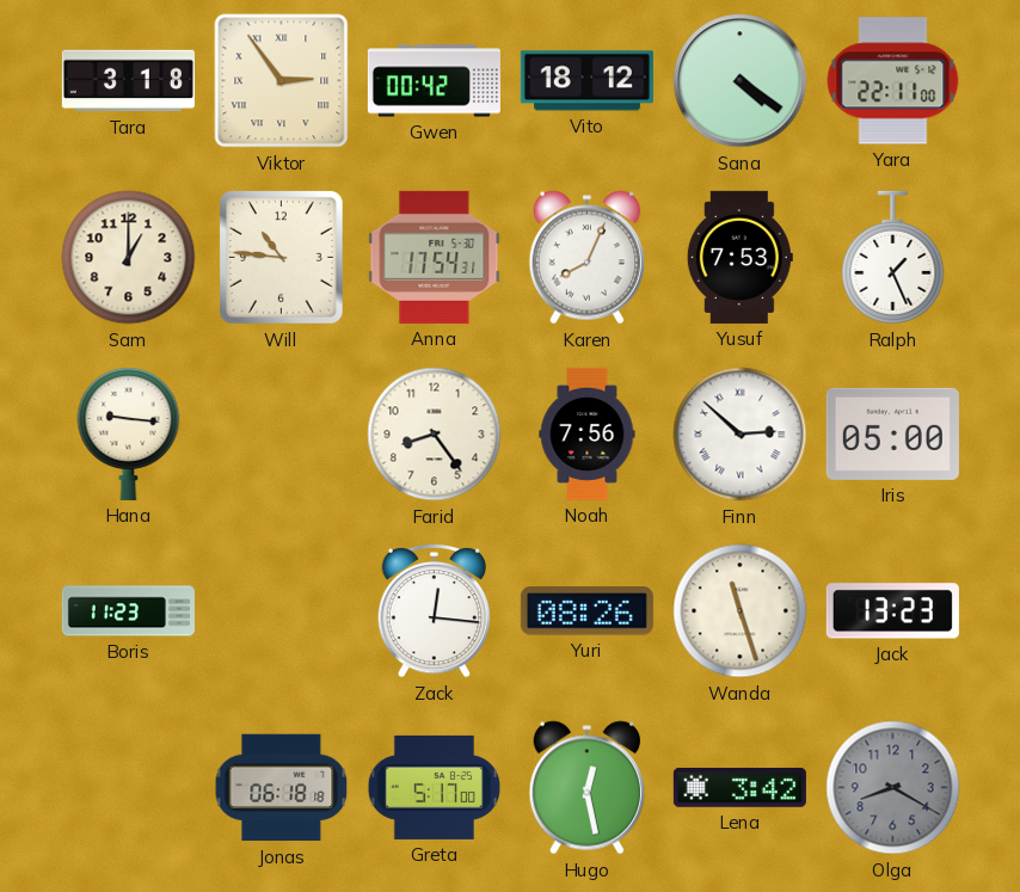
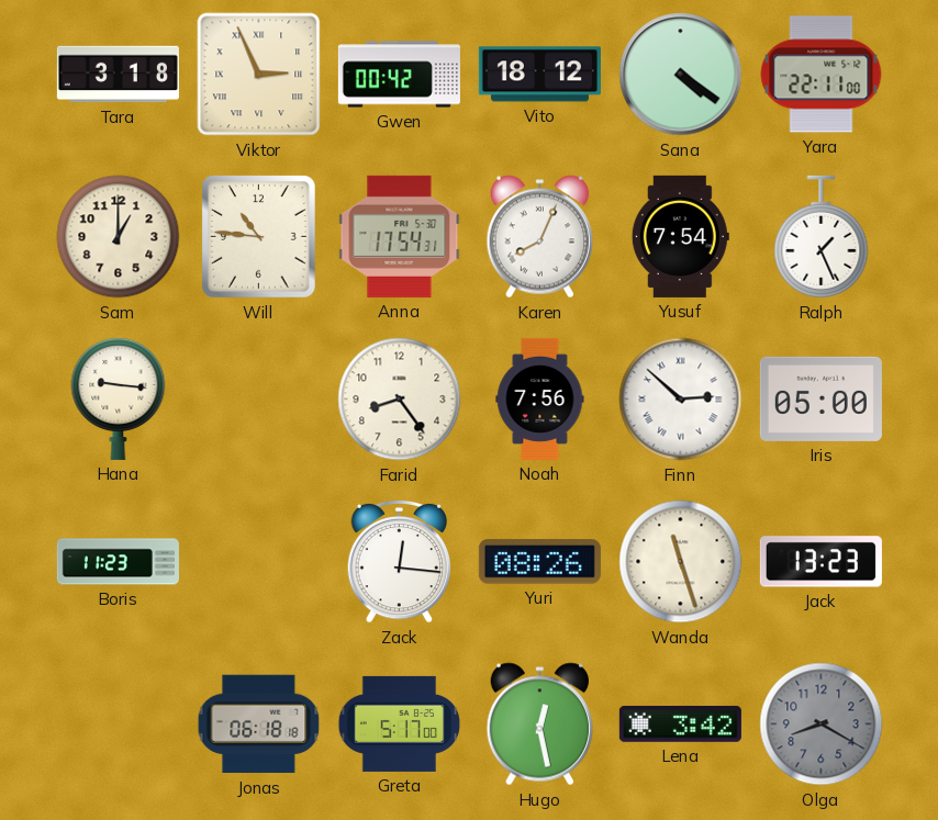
Viktor: 2:54 -> 2:56 (259, 75)
Yusuf: 7:53 -> 7:54 (680, 236)
